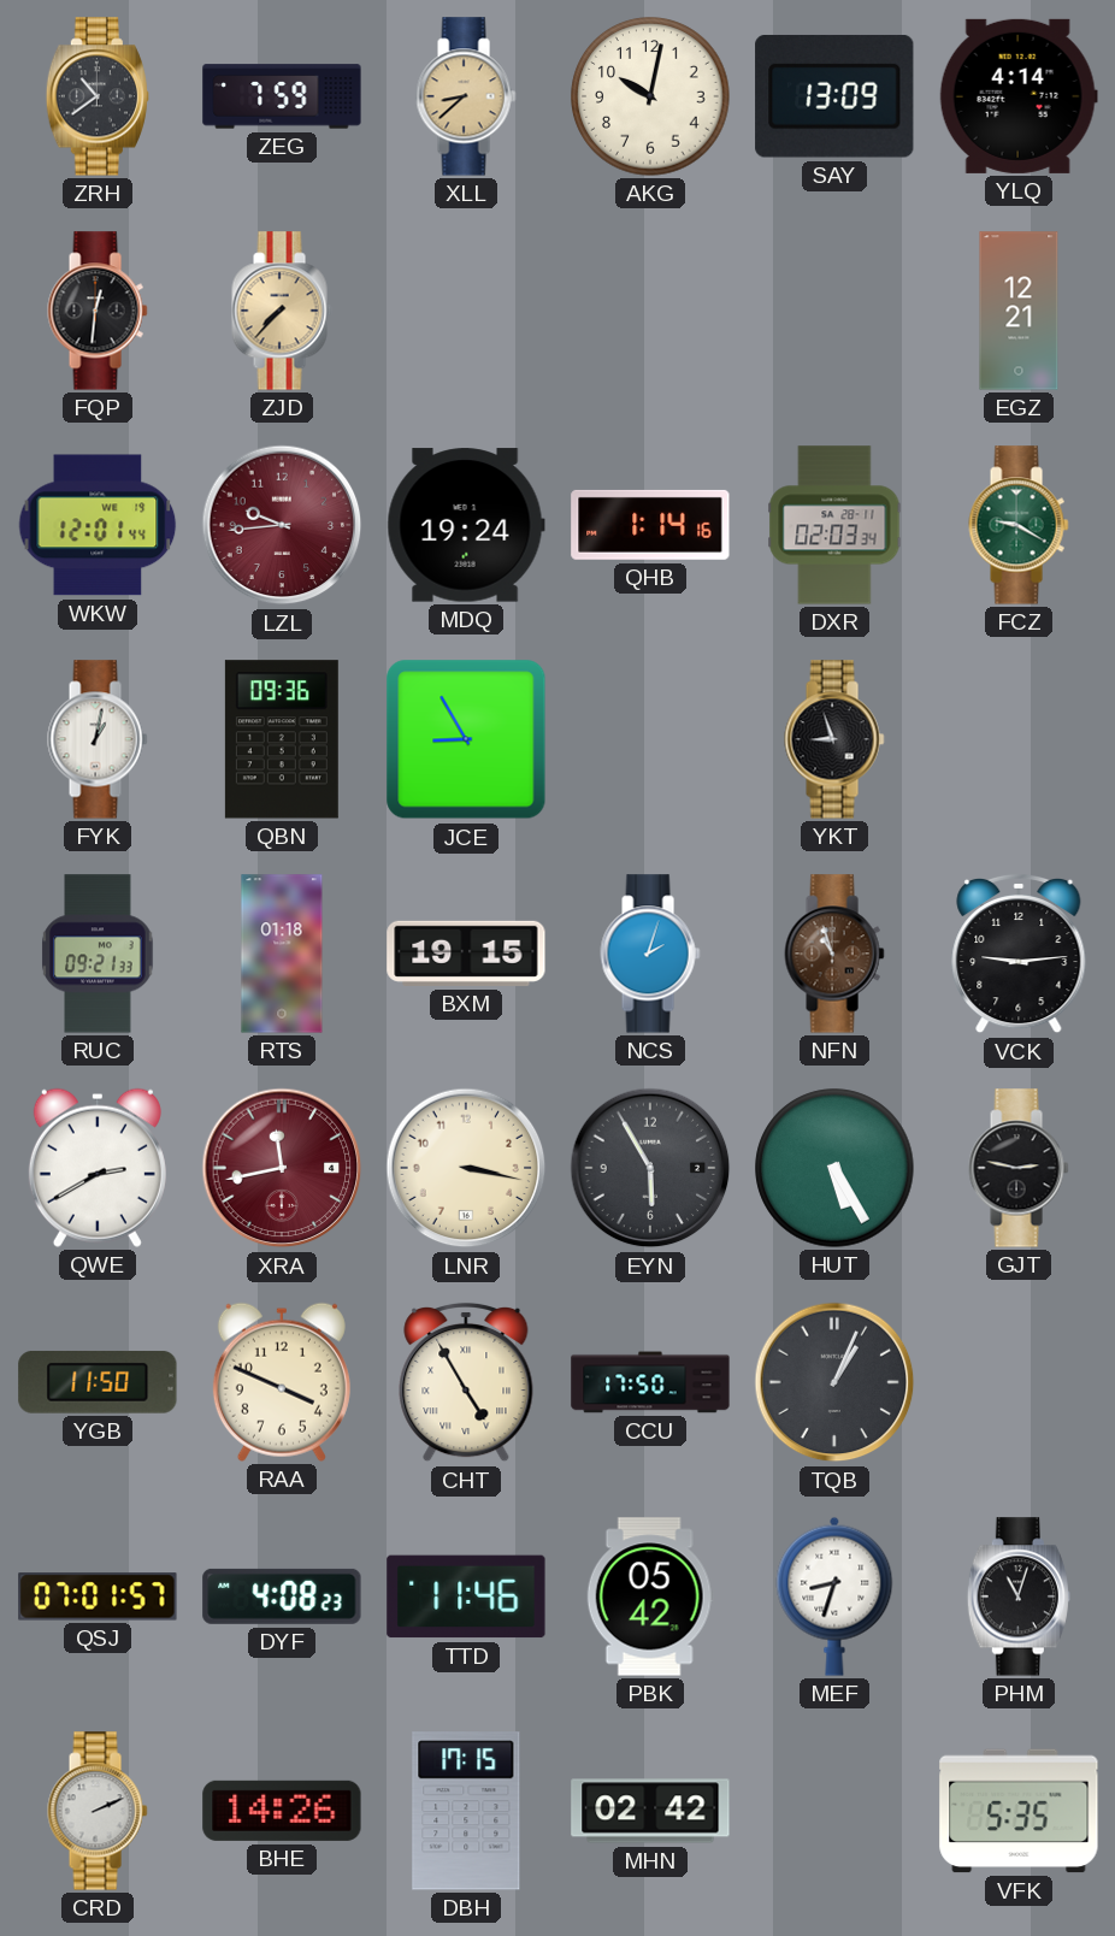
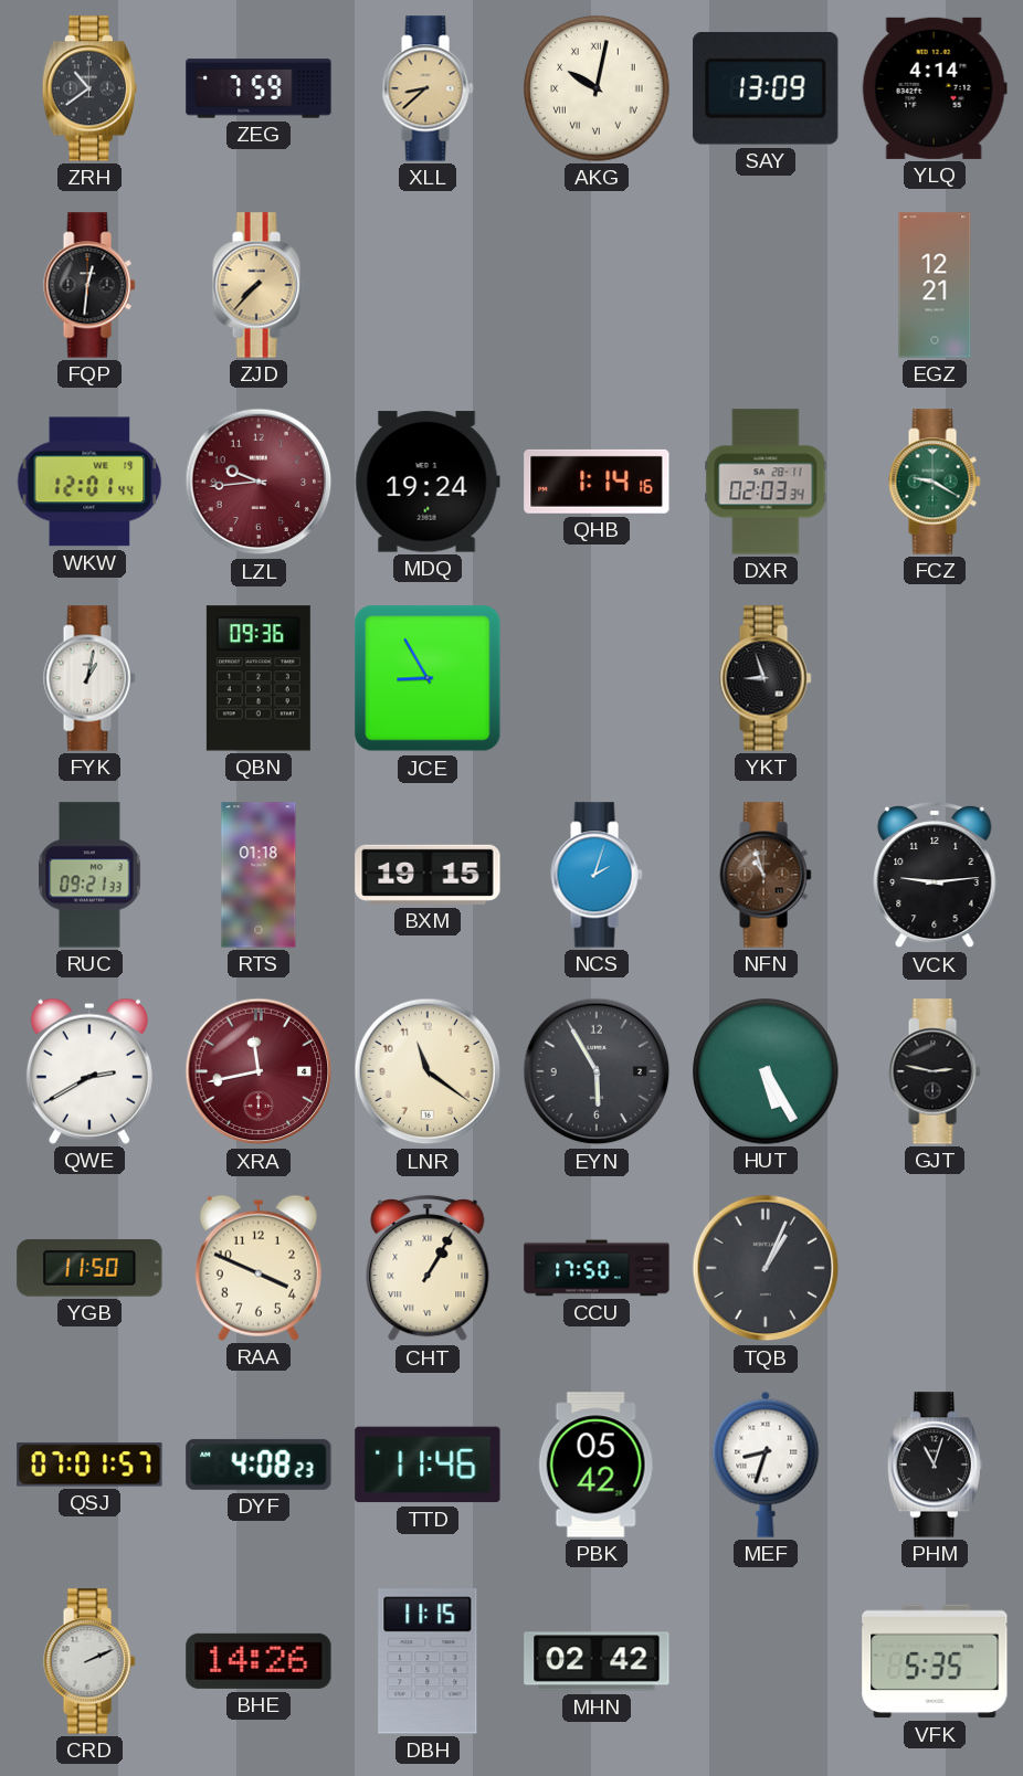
AKG numerals: Arabic -> Roman (597, 88)
LNR: 3:17 -> 11:21 (428, 1071)
CHT: 4:55 -> 1:05 (428, 1268)
DBH: 17:15 -> 11:15 (428, 1661)
